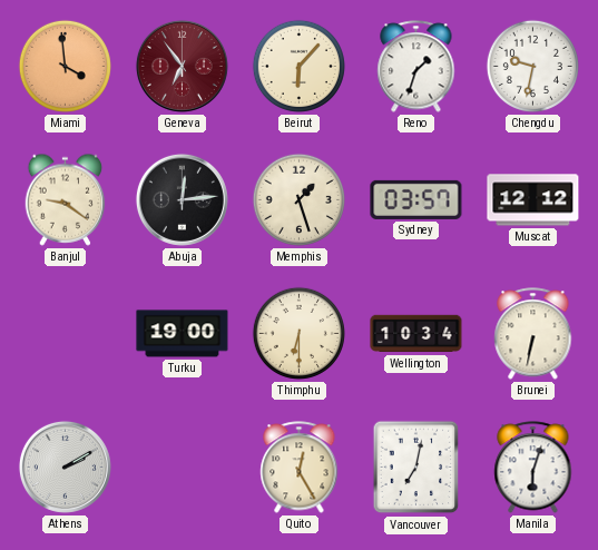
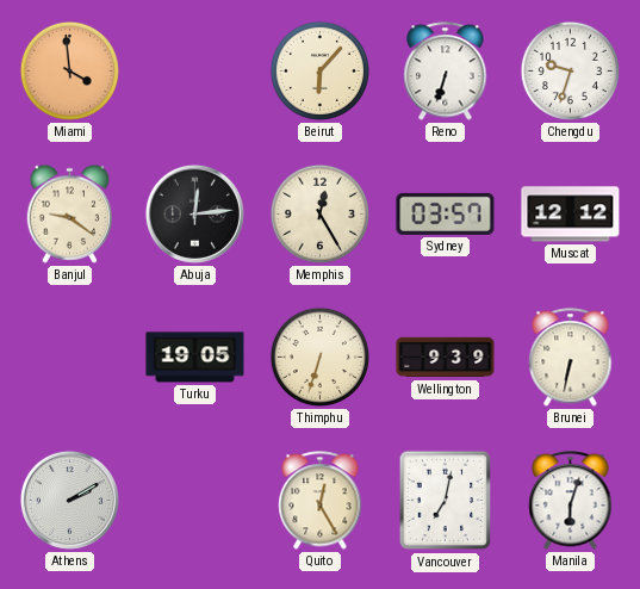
Geneva: 6:54 -> none (182, 66)
Reno: 1:33 -> 6:33 (446, 72)
Chengdu: 9:32 -> 9:33 (570, 70)
Memphis: 1:27 -> 12:25 (319, 213)
Turku: 19:00 -> 19:05 (195, 358)
Thimphu: 6:30 -> 6:33 (319, 356)
Wellington: 10:34 -> 9:39 (446, 358)
